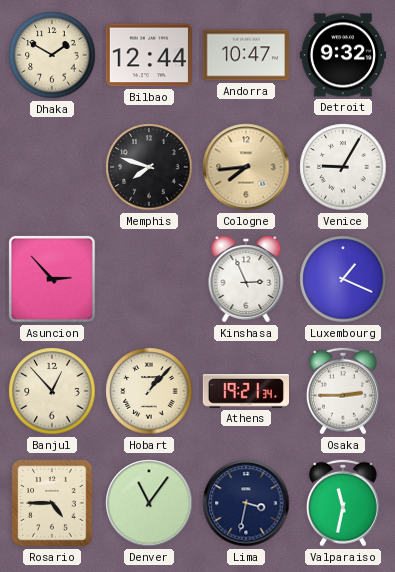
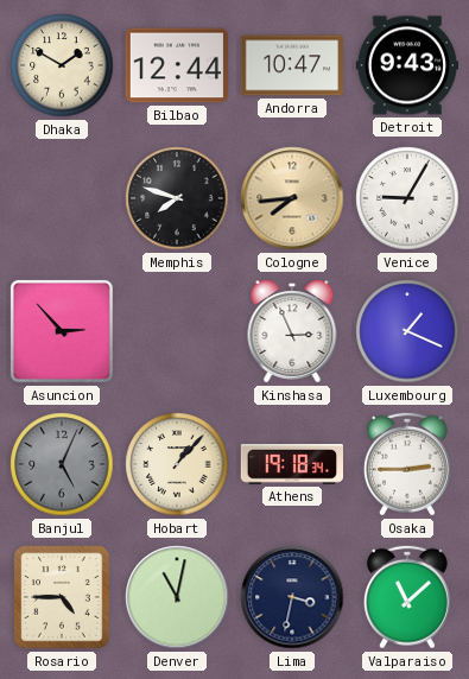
Detroit: 9:32 -> 9:43 (406, 65)
Banjul: 12:53 -> 5:04 (62, 464)
Banjul dial: cream -> grey (62, 464)
Athens: 19:21 -> 19:18 (291, 464)
Denver: 11:06 -> 11:02 (177, 597)
Valparaiso: 11:32 -> 11:08 (407, 597)
